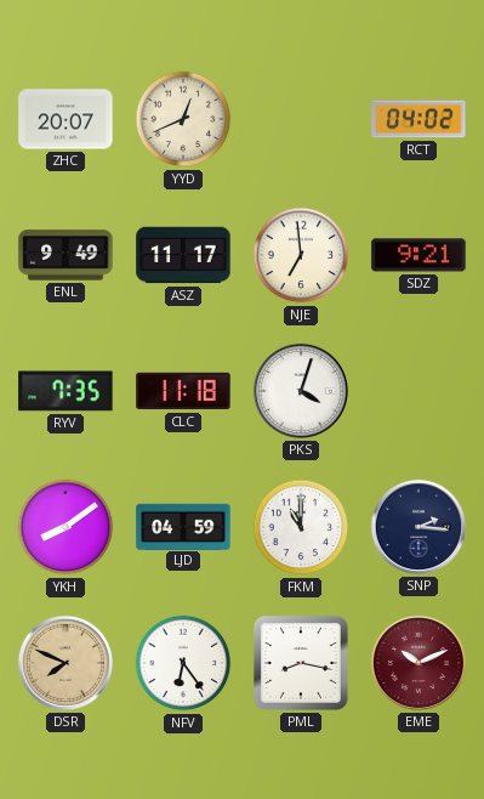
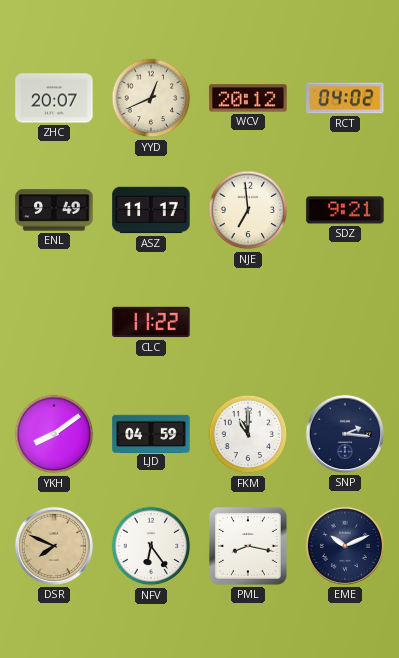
WCV: none -> 20:12 (248, 98)
RYV: 7:35 -> none (66, 391)
CLC: 11:18 -> 11:22 (151, 322)
PKS: 4:03 -> none (301, 391)
EME dial: burgundy -> navy (345, 546)
